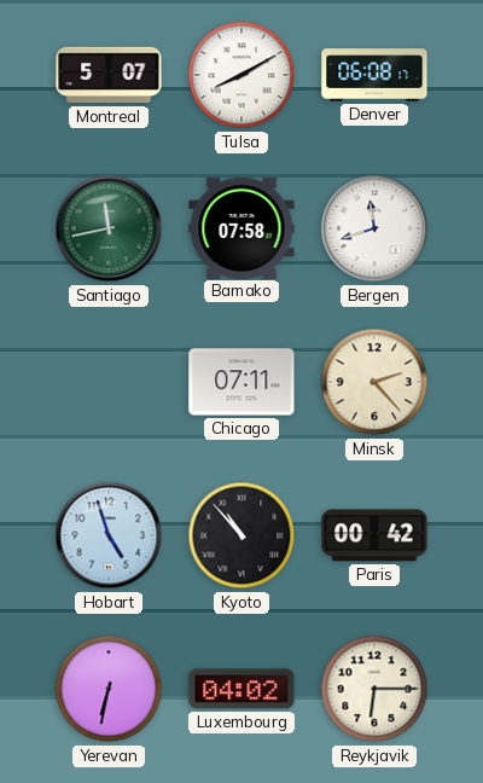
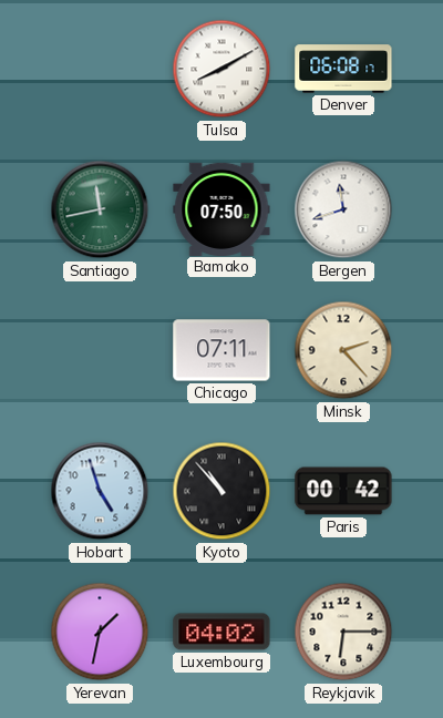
Montreal: 5:07 -> none (109, 75)
Bamako: 07:58 -> 07:50 (221, 208)
Yerevan: 6:32 -> 1:32 (100, 632)
